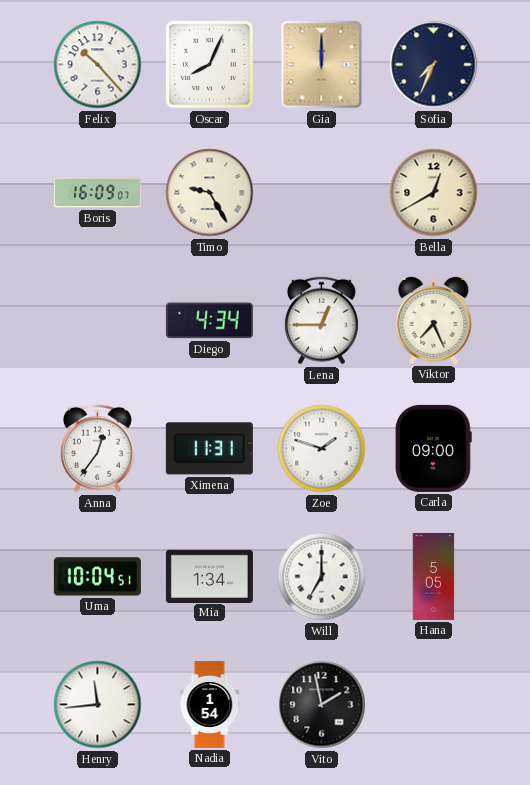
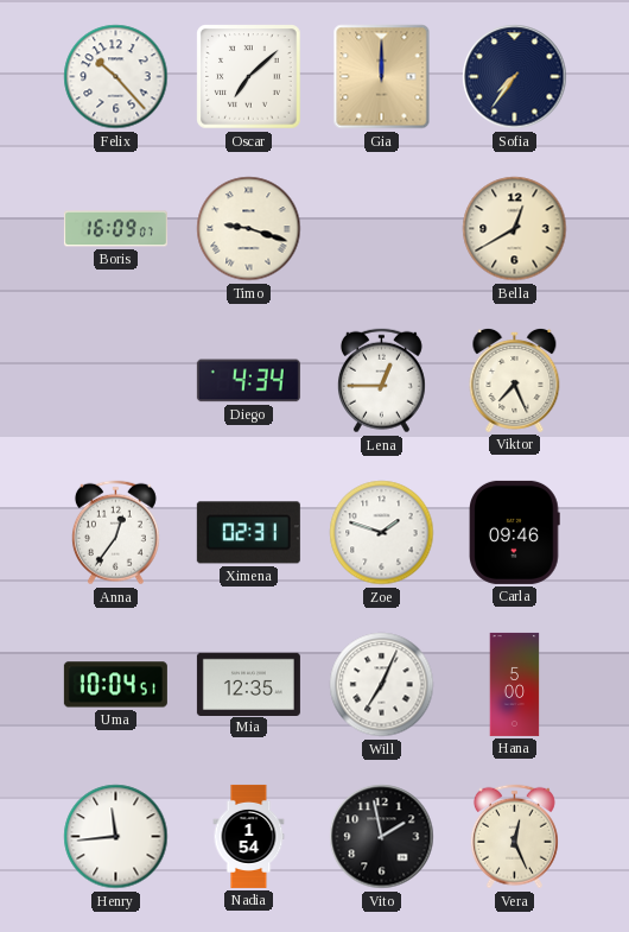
Oscar: 8:04 -> 7:08 (249, 77)
Sofia: 7:34 -> 7:36 (515, 77)
Timo: 9:25 -> 9:18 (249, 229)
Ximena: 11:31 -> 02:31 (248, 533)
Carla: 09:00 -> 09:46 (515, 532)
Mia: 1:34 -> 12:35 (248, 684)
Will: 7:00 -> 7:04 (382, 685)
Hana: 5:05 -> 5:00 (515, 684)
Vera: none -> 12:26 (514, 837)
